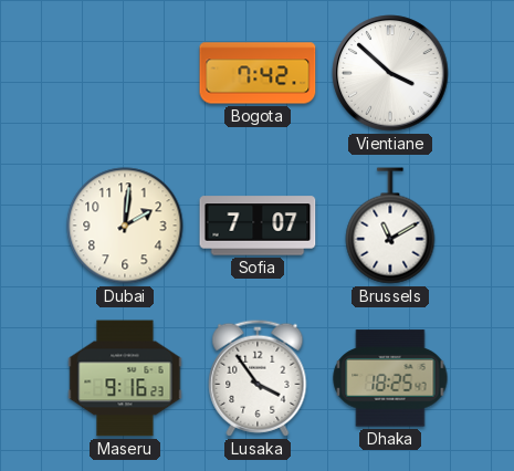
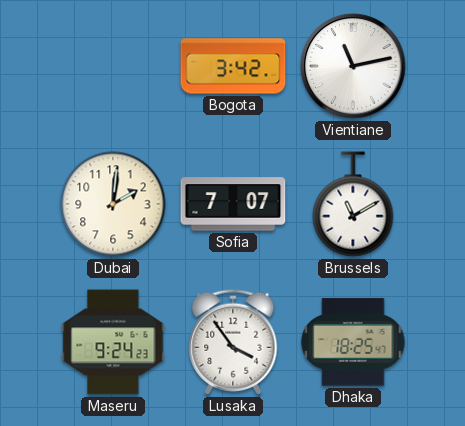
Bogota: 7:42 -> 3:42 (233, 66)
Vientiane: 3:52 -> 11:13 (353, 66)
Maseru: 9:16 -> 9:24 (113, 342)
